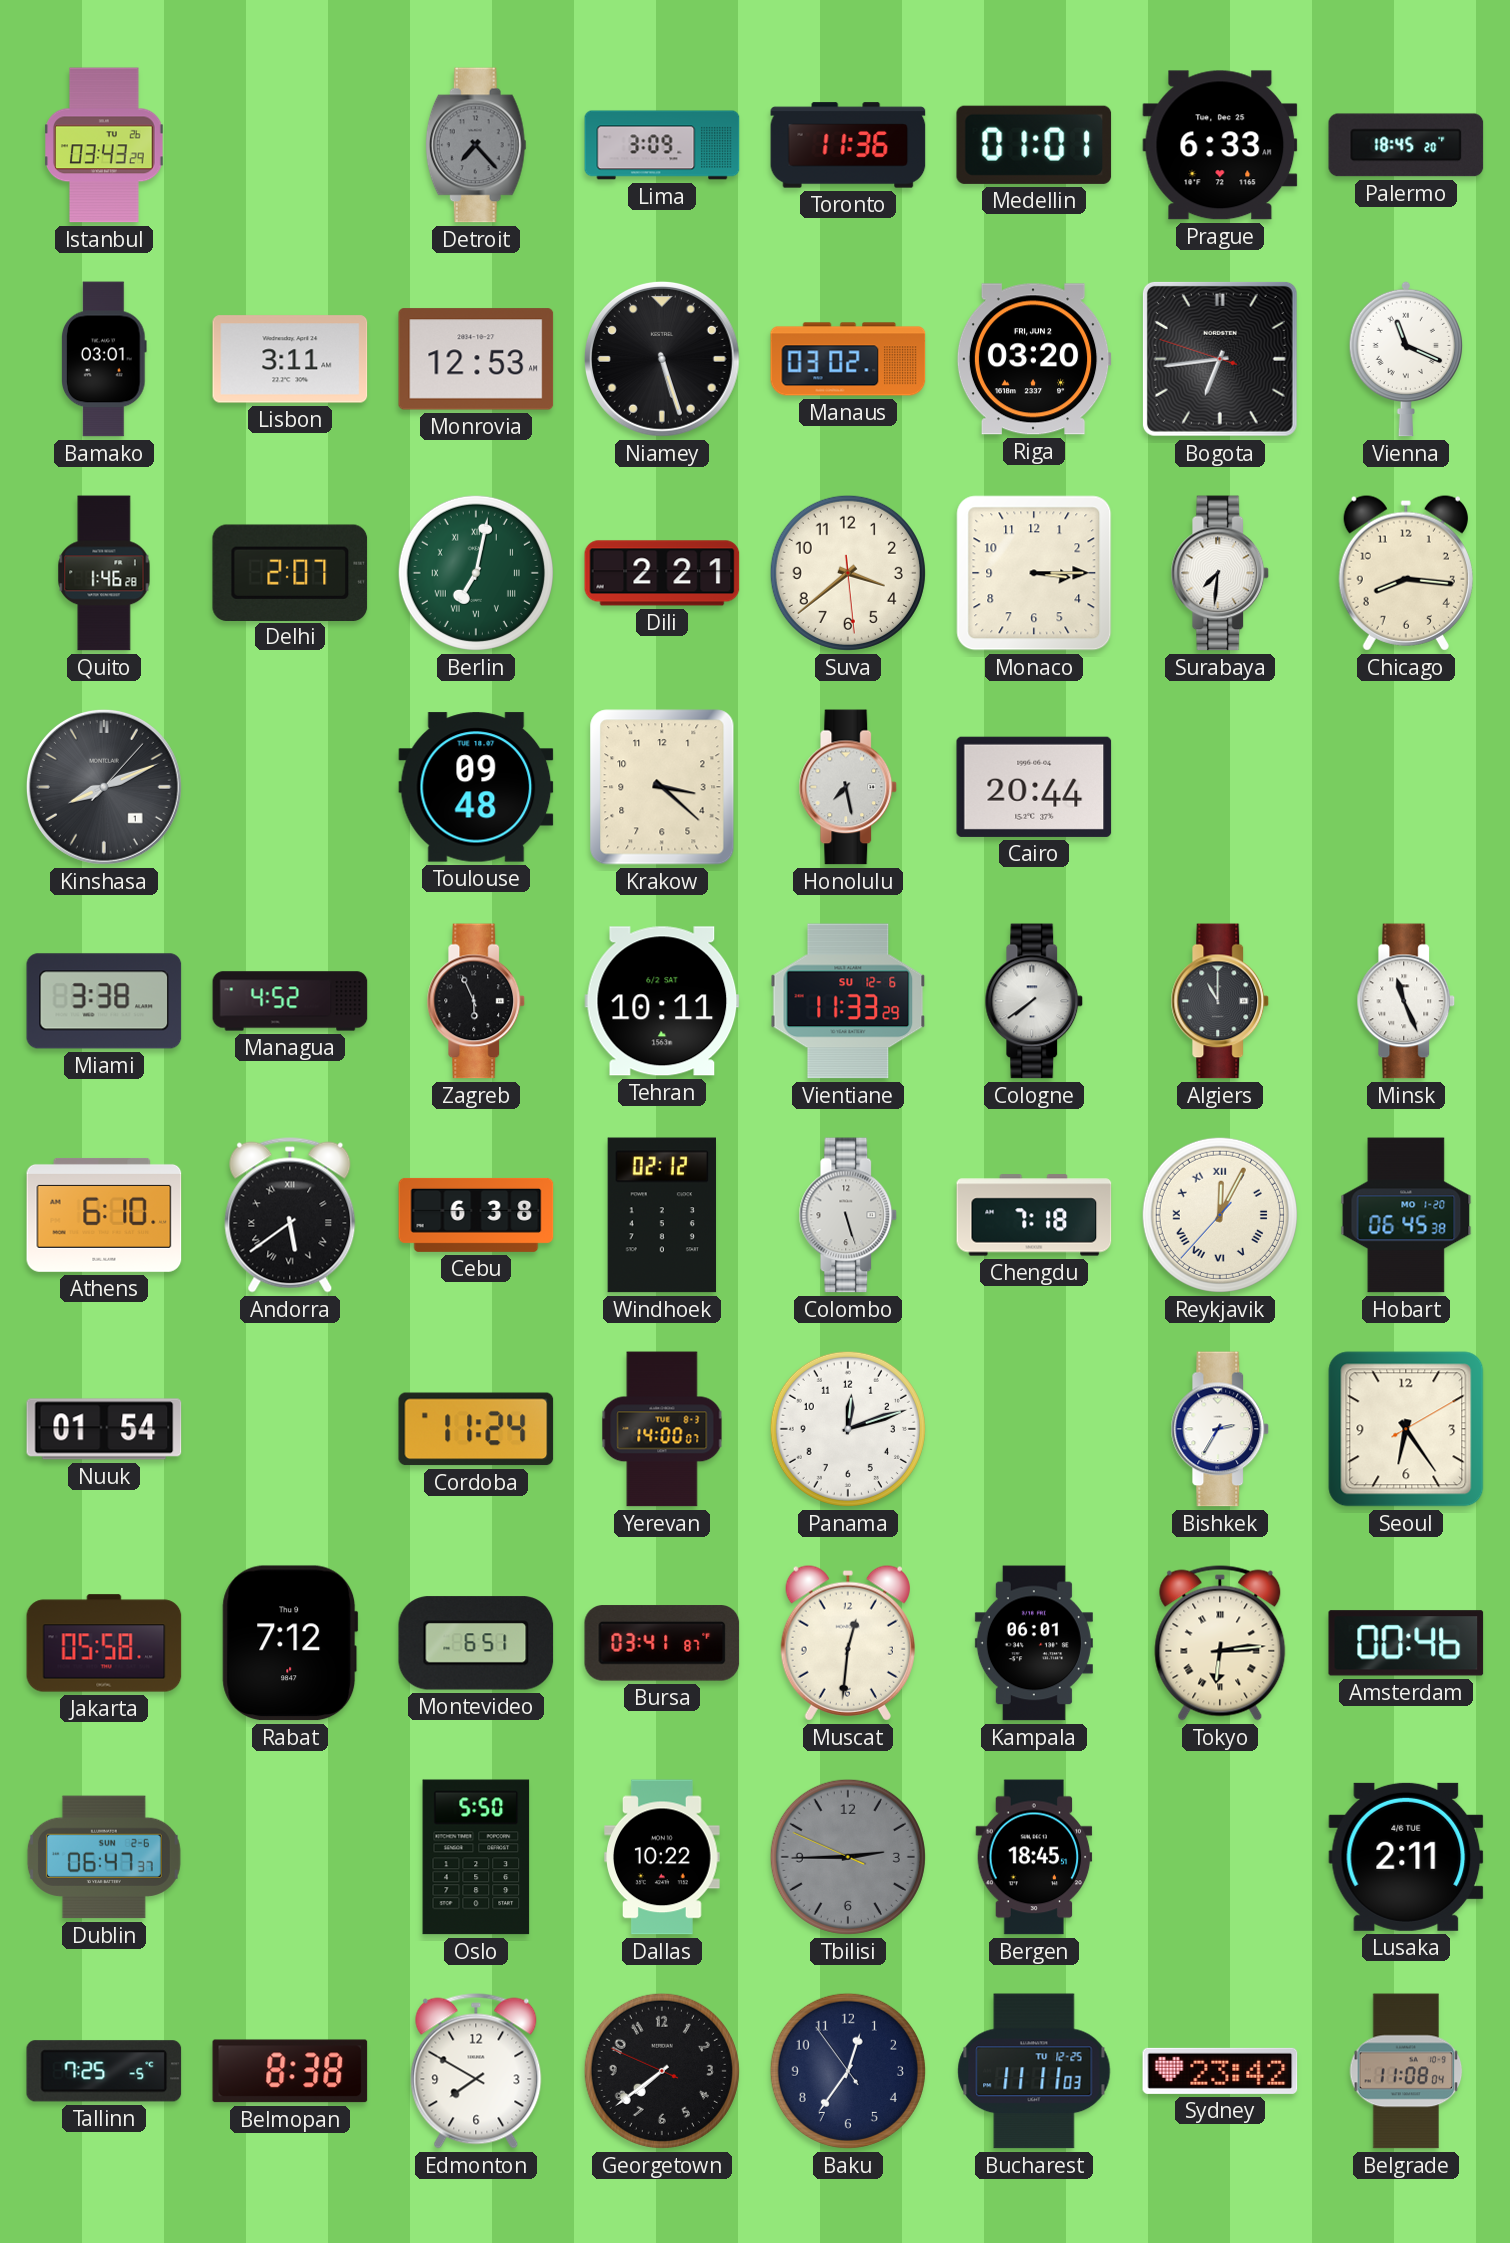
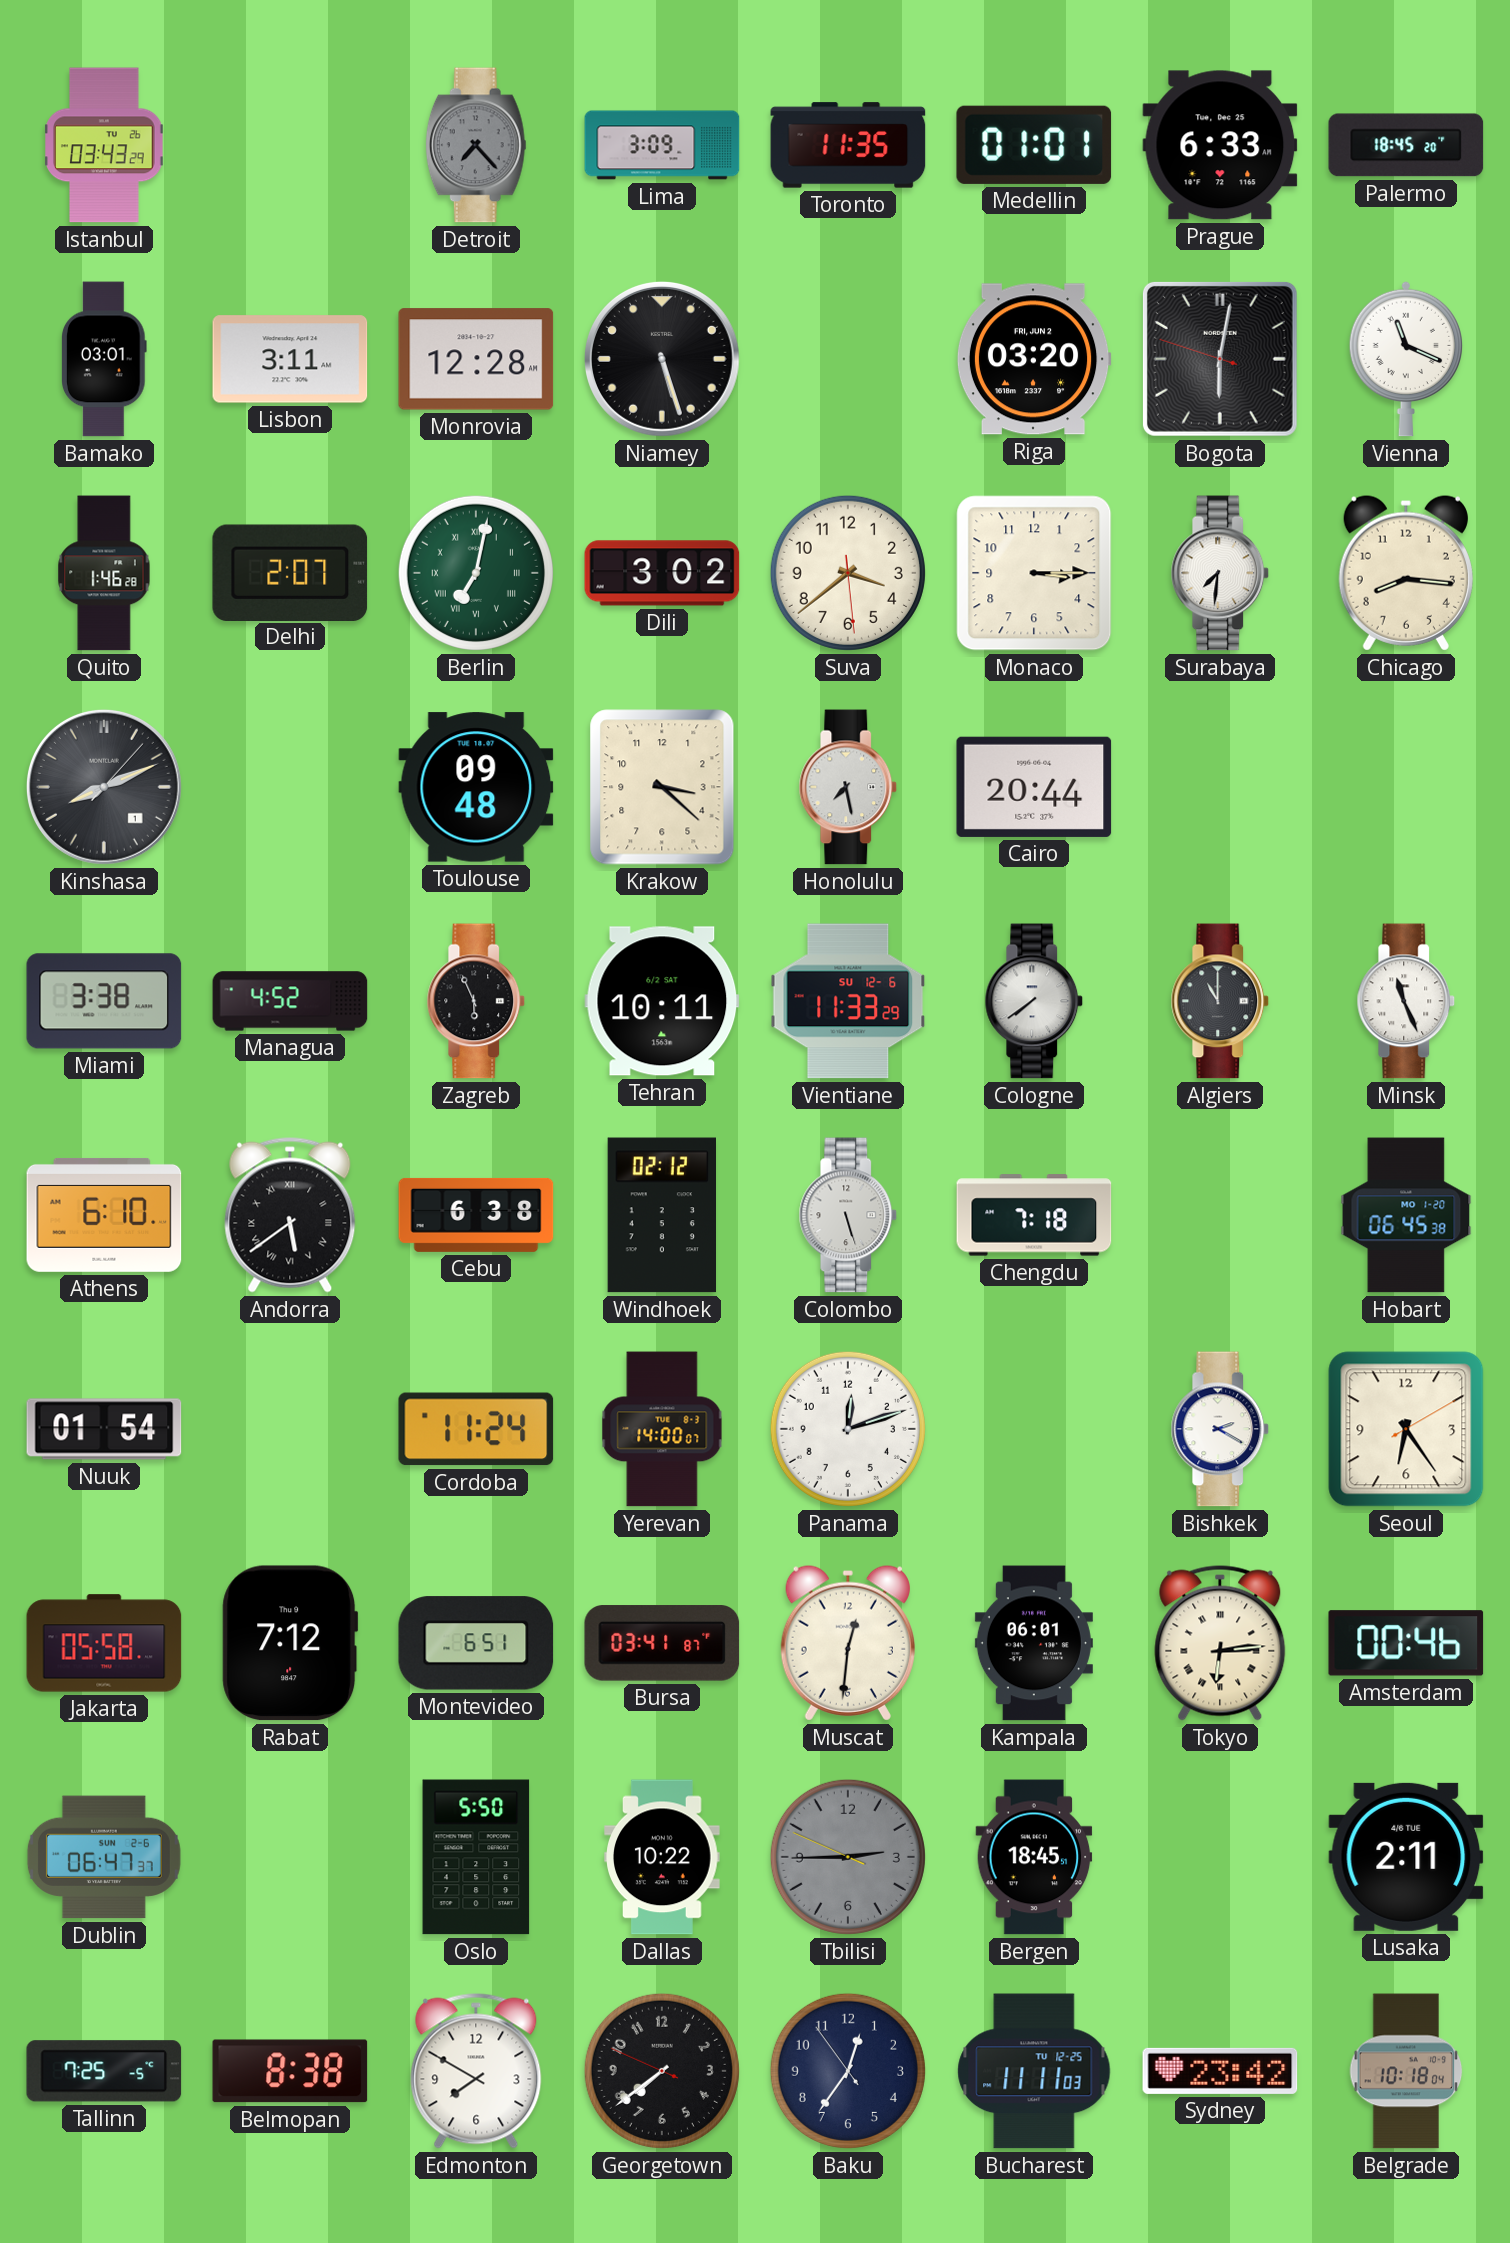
Toronto: 11:36 -> 11:35 (848, 145)
Monrovia: 12:53 -> 12:28 (476, 359)
Manaus: 03:02 -> none (848, 359)
Bogota: 6:43 -> 6:01 (1220, 359)
Dili: 2:21 -> 3:02 (662, 573)
Reykjavik: 12:04 -> none (1220, 1215)
Bishkek: 2:35 -> 2:20 (1220, 1429)
Belgrade: 11:08 -> 10:18 (1406, 2071)
